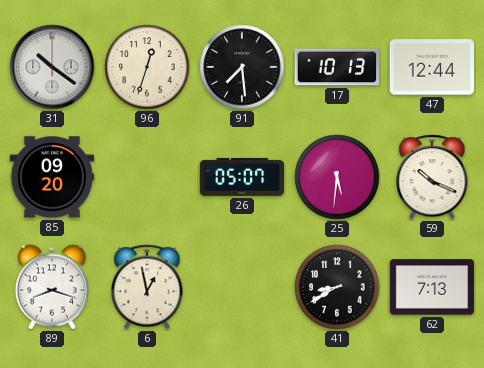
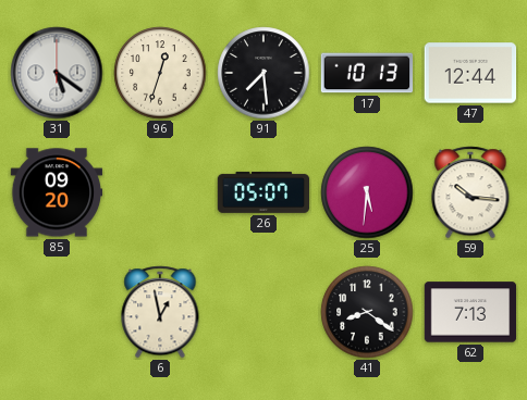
31: 10:21 -> 5:21 (57, 73)
59: 10:19 -> 10:16 (470, 192)
89: 8:18 -> none (51, 287)
41: 8:40 -> 8:21 (367, 312)
